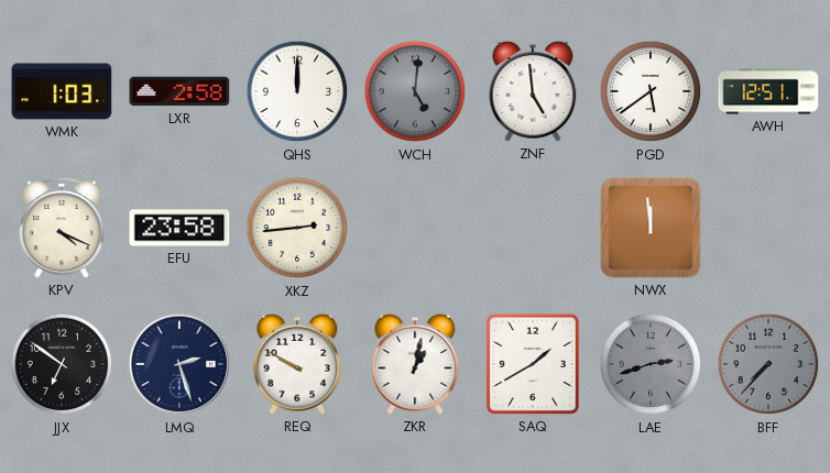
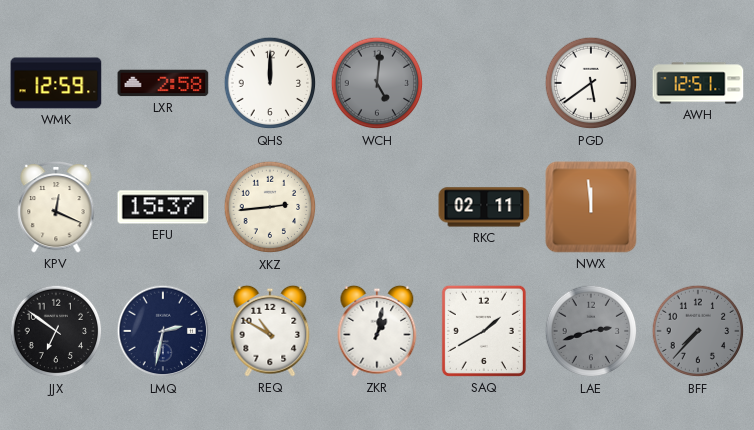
WMK: 1:03 -> 12:59 (56, 83)
ZNF: 4:59 -> none (533, 91)
KPV: 4:19 -> 12:19 (56, 207)
EFU: 23:58 -> 15:37 (163, 207)
RKC: none -> 02:11 (484, 207)
LMQ: 2:27 -> 2:32 (163, 331)
REQ: 9:50 -> 10:50 (270, 331)
